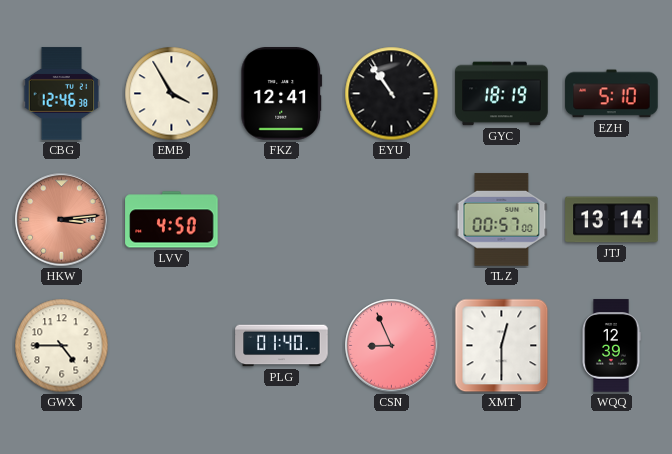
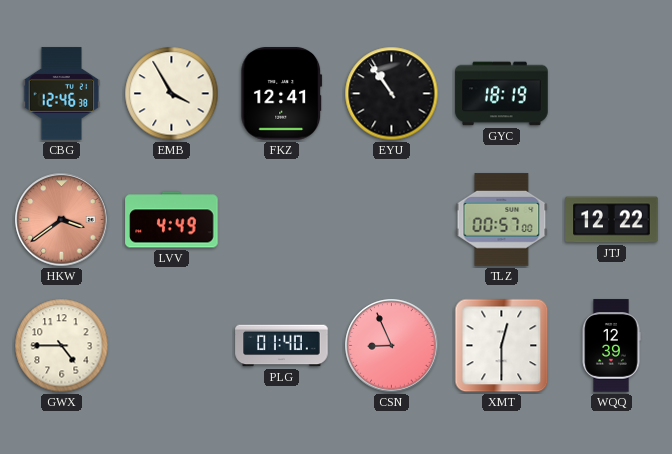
EZH: 5:10 -> none (612, 94)
HKW: 3:14 -> 3:39 (62, 220)
LVV: 4:50 -> 4:49 (172, 220)
JTJ: 13:14 -> 12:22 (612, 220)
